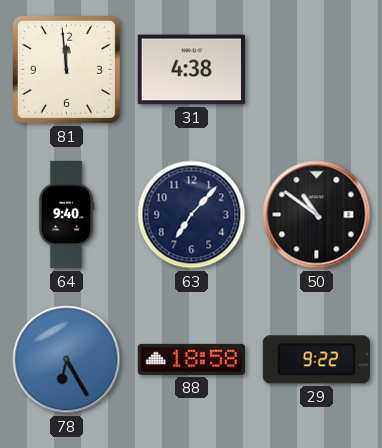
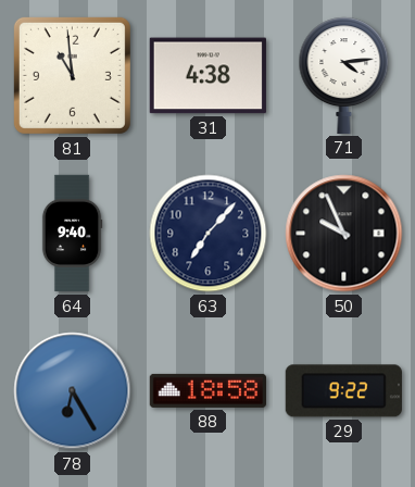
81: 11:59 -> 10:59 (72, 75)
71: none -> 4:14 (344, 75)
50: 10:51 -> 9:56 (344, 234)
